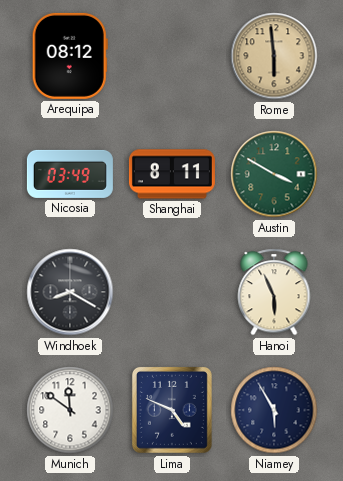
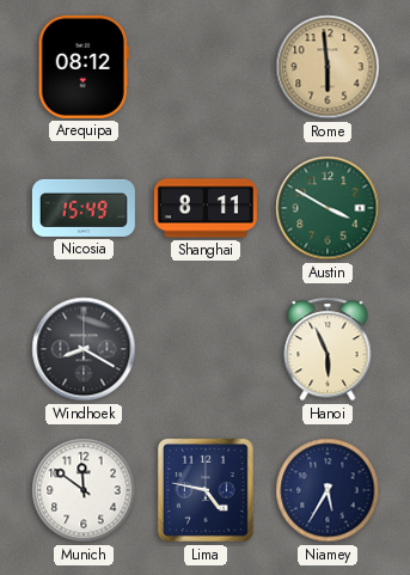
Nicosia: 03:49 -> 15:49 (84, 208)
Lima: 4:49 -> 4:47 (206, 490)
Niamey: 5:55 -> 5:35 (328, 490)
